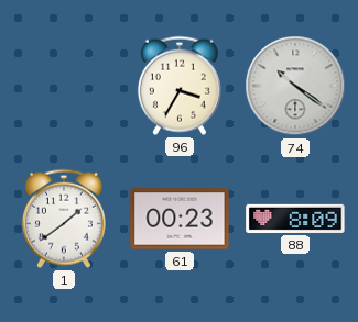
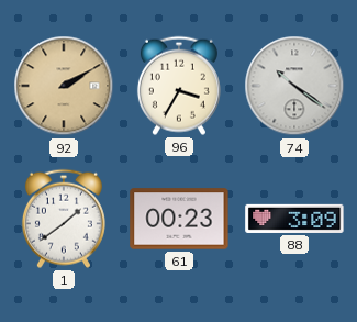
92: none -> 2:10 (64, 86)
88: 8:09 -> 3:09 (294, 219)
